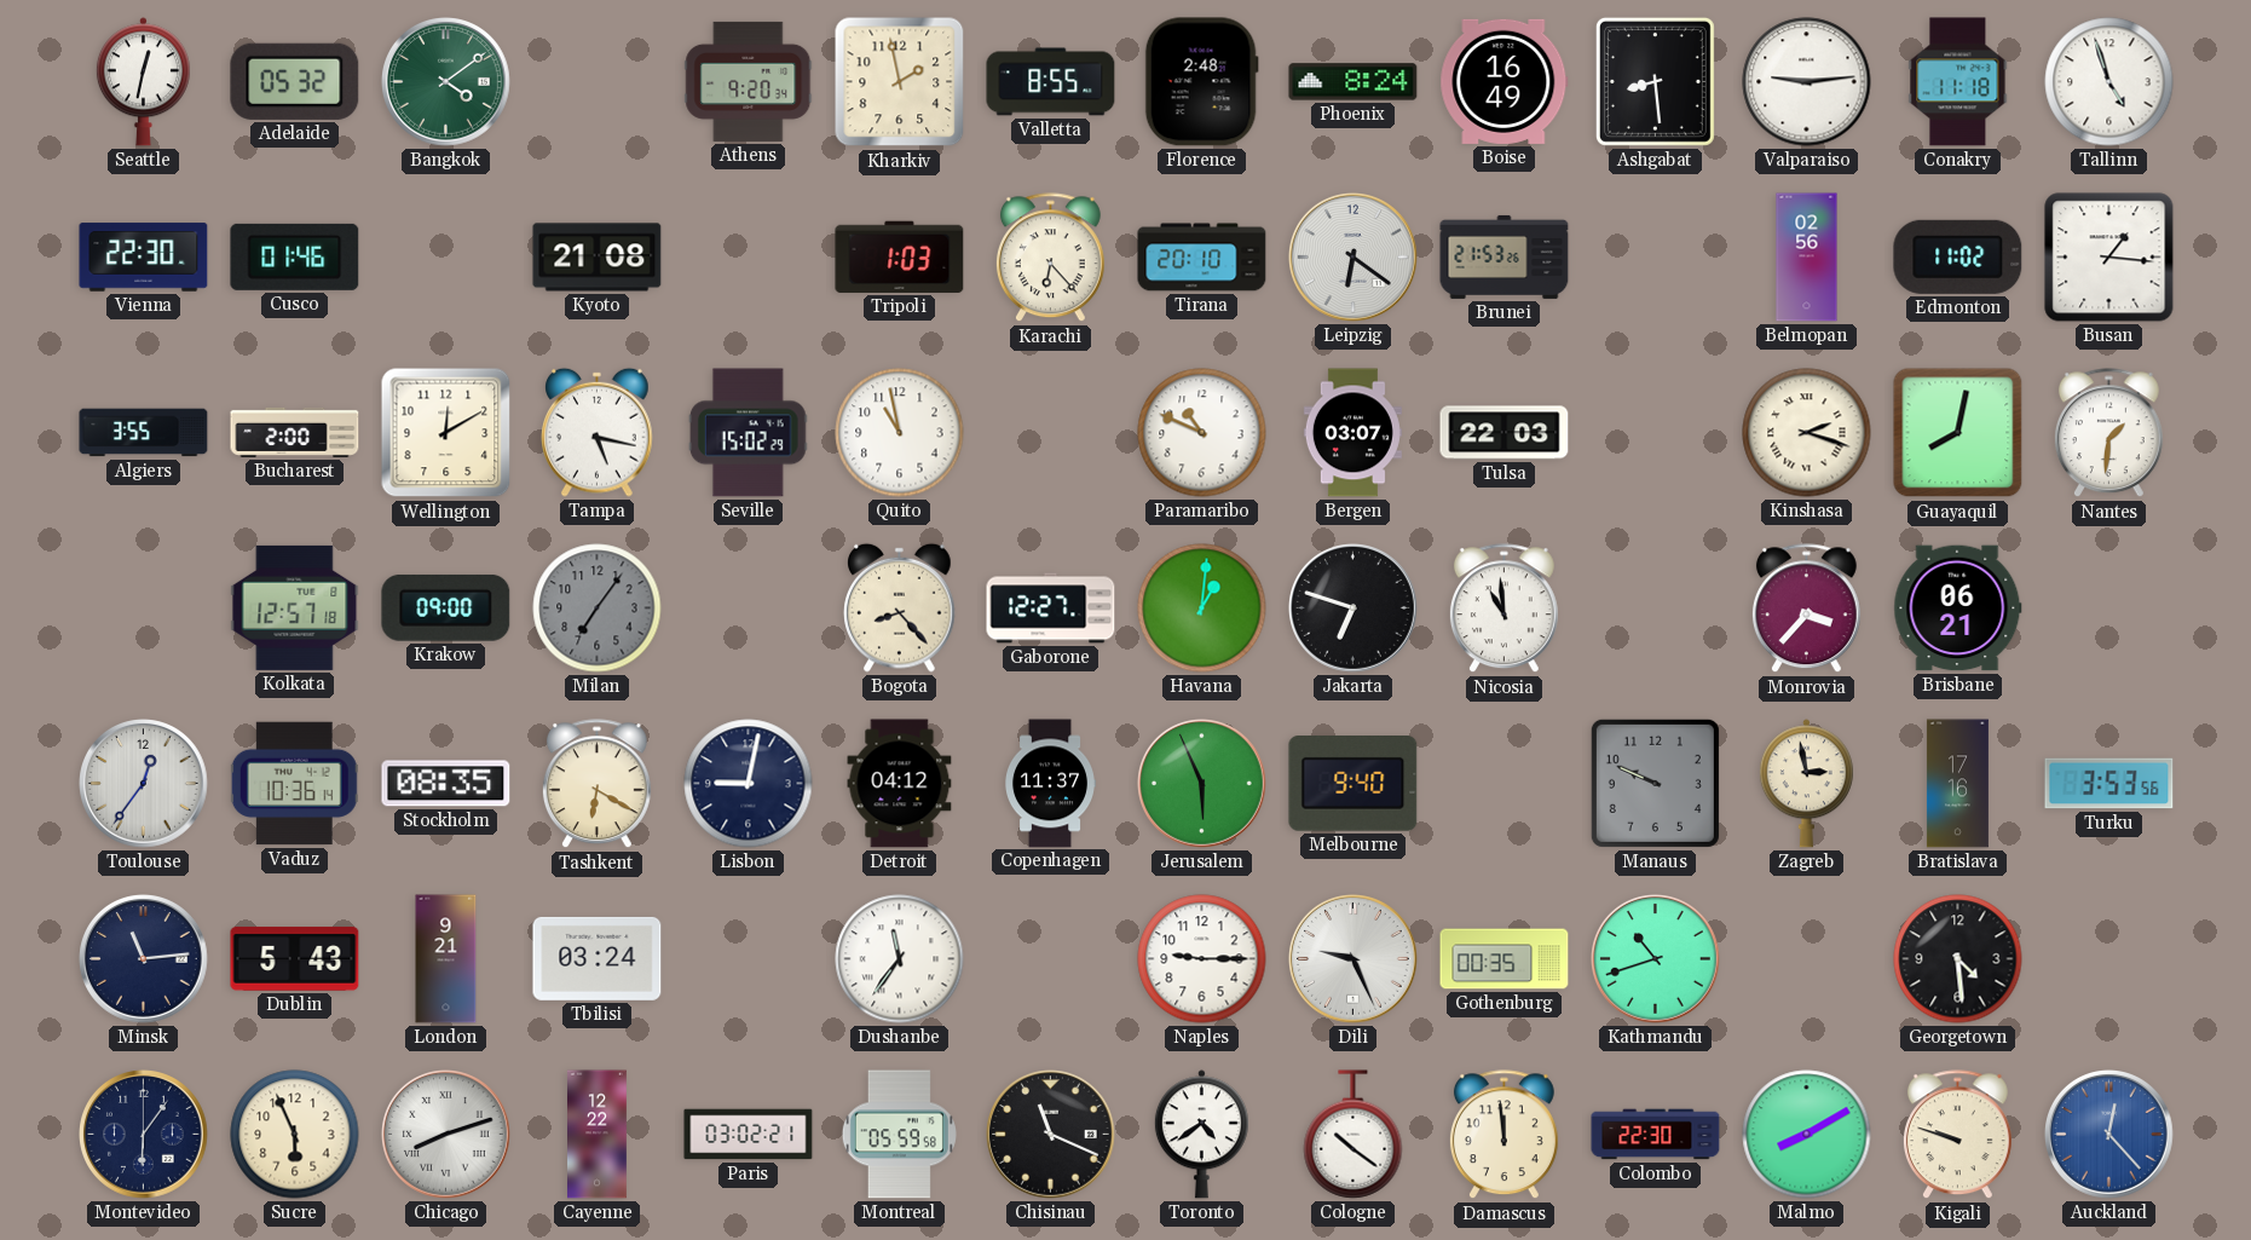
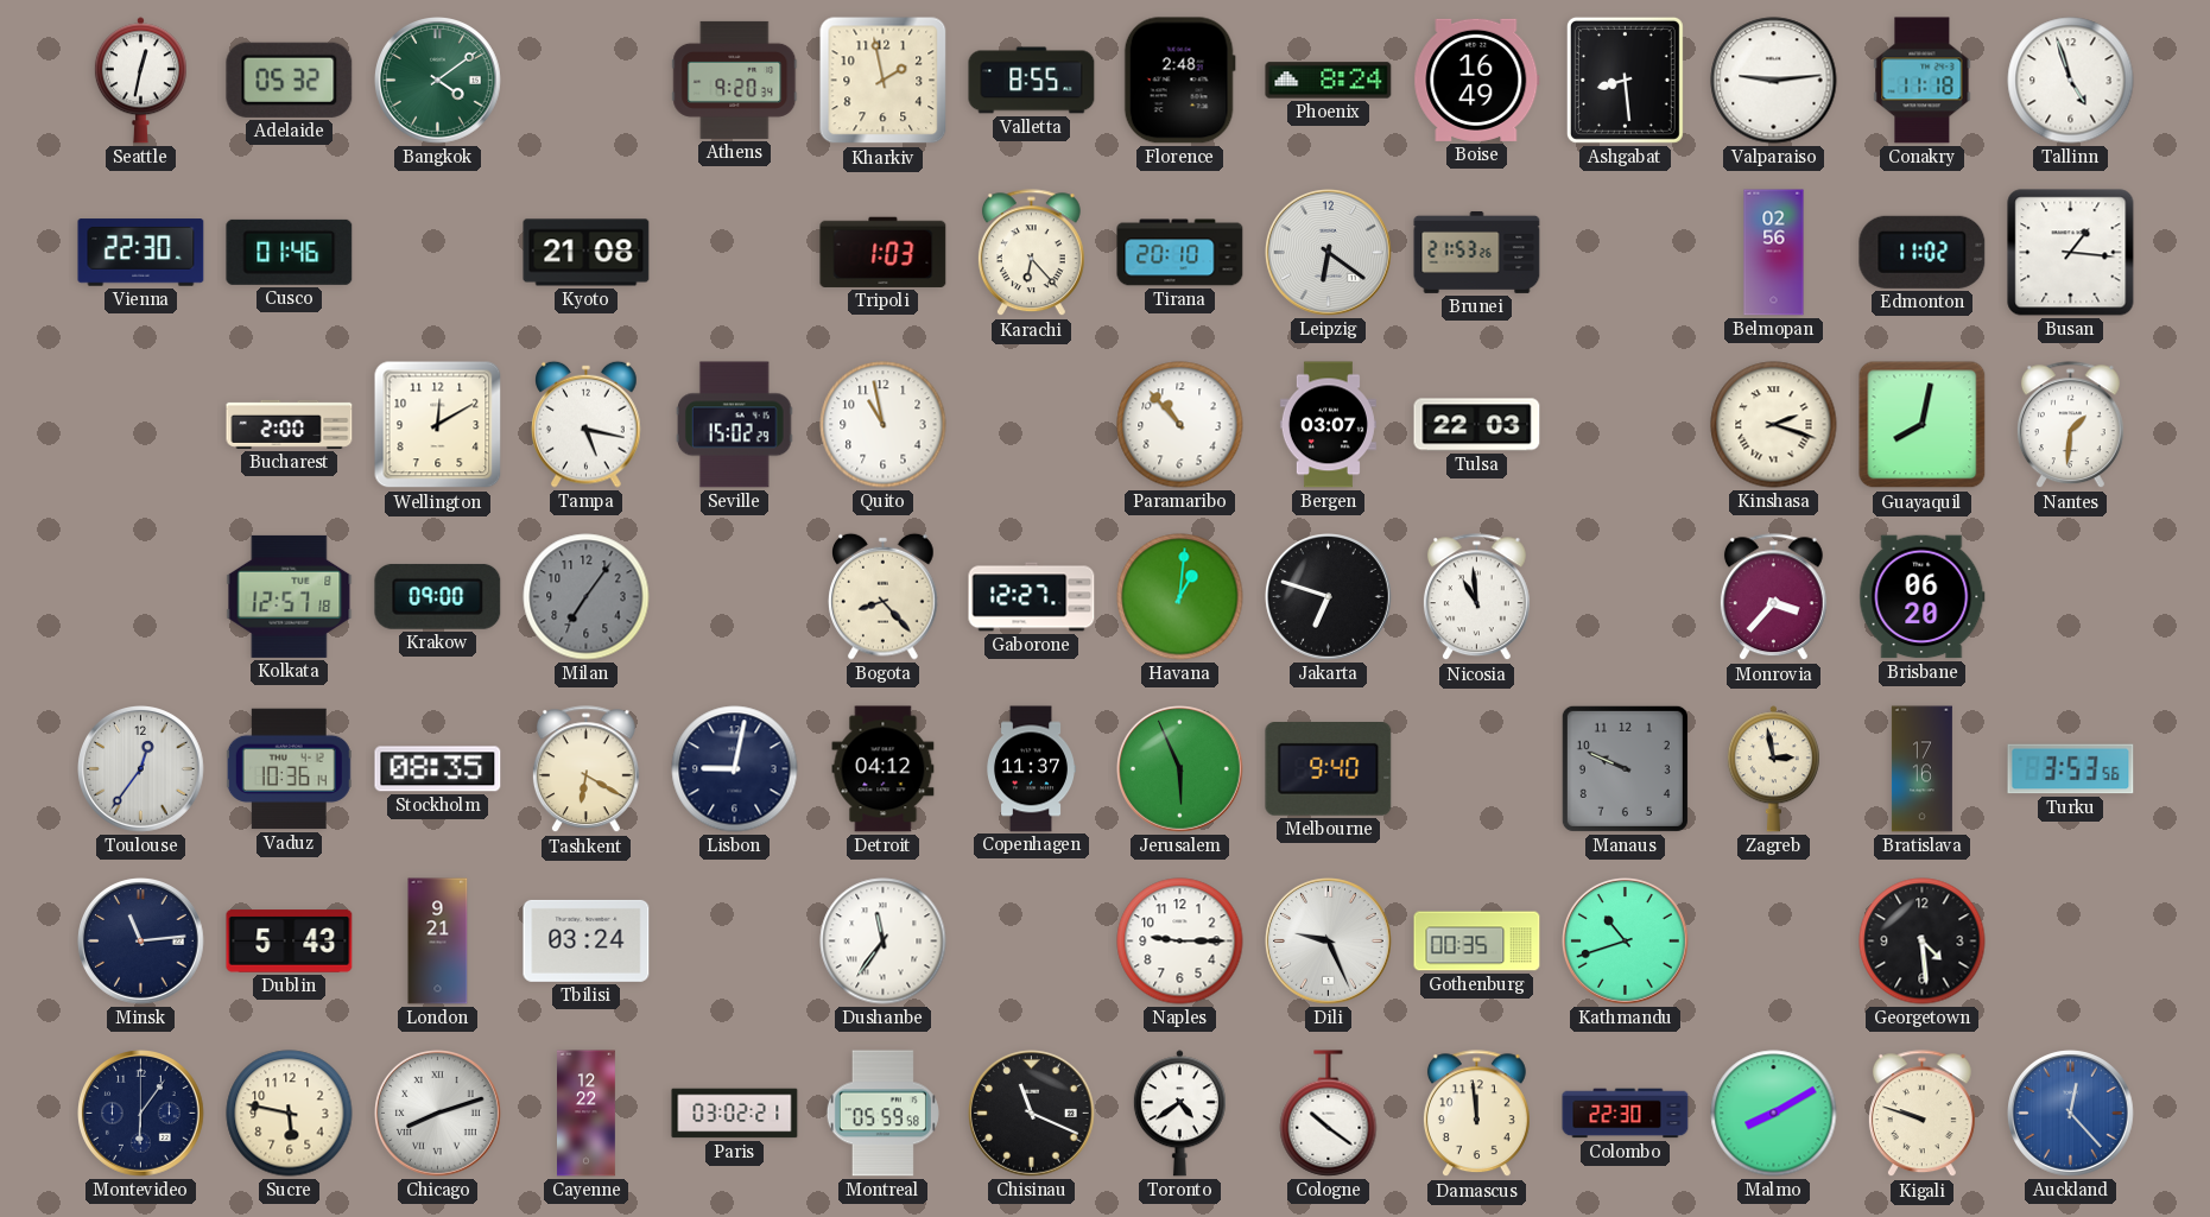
Algiers: 3:55 -> none (144, 433)
Paramaribo: 10:49 -> 10:53 (1180, 425)
Brisbane: 06:21 -> 06:20 (1923, 597)
Sucre: 5:56 -> 5:47 (290, 1114)
